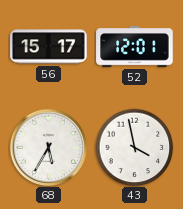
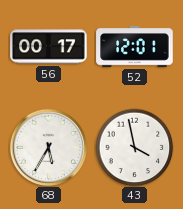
56: 15:17 -> 00:17 (49, 47)
